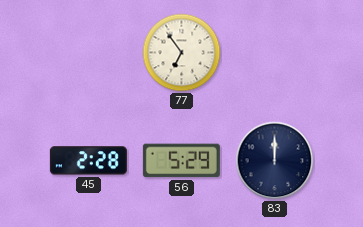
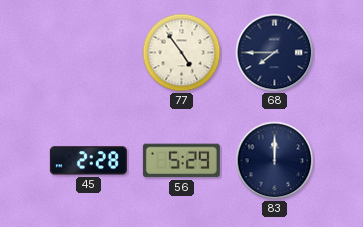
77: 6:54 -> 4:54 (182, 53)
68: none -> 7:45 (275, 53)
